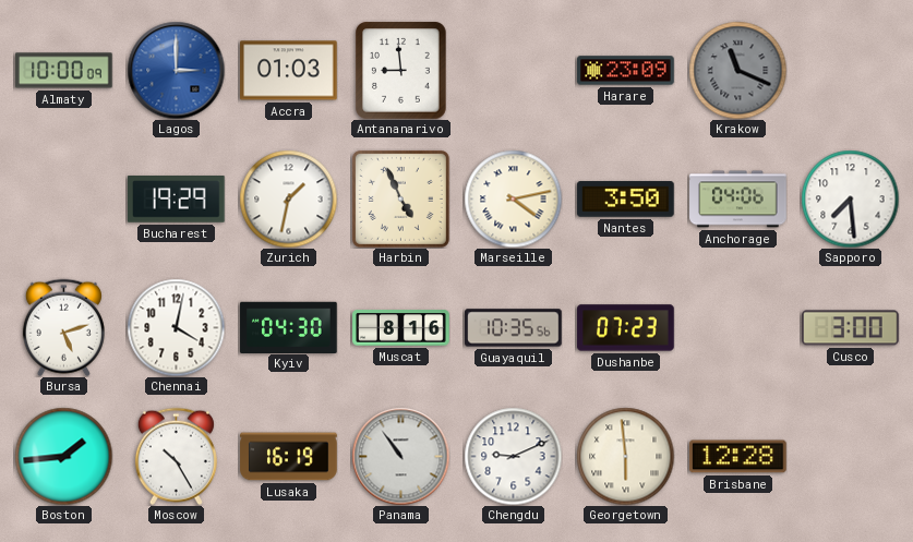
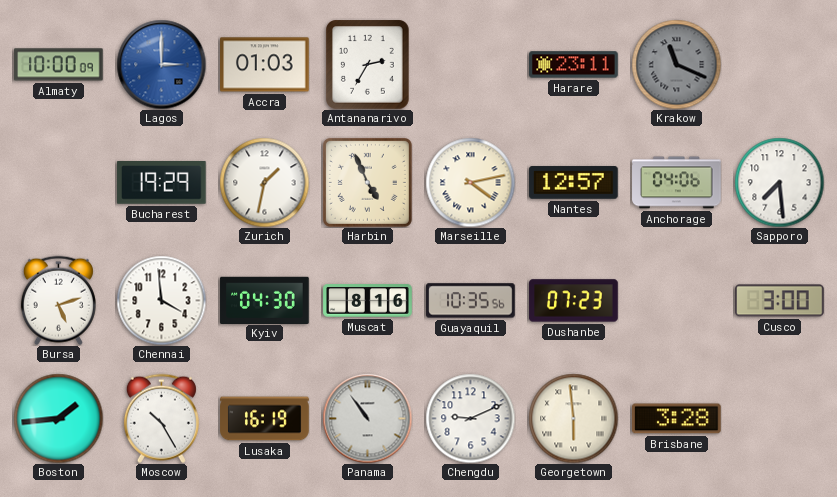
Antananarivo: 8:59 -> 2:35 (368, 65)
Harare: 23:09 -> 23:11 (574, 65)
Nantes: 3:50 -> 12:57 (574, 183)
Chennai: 4:02 -> 3:59 (161, 300)
Brisbane: 12:28 -> 3:28 (677, 419)
